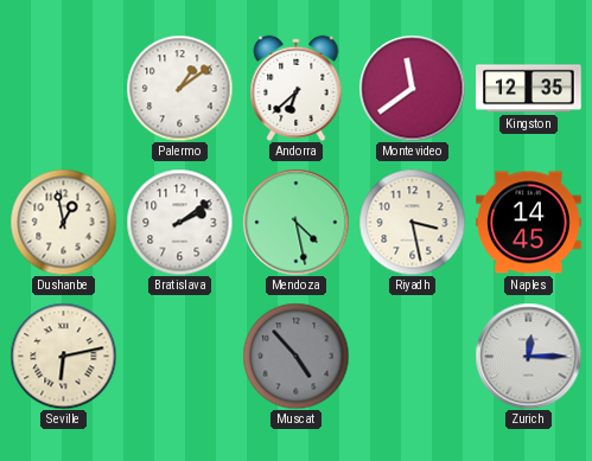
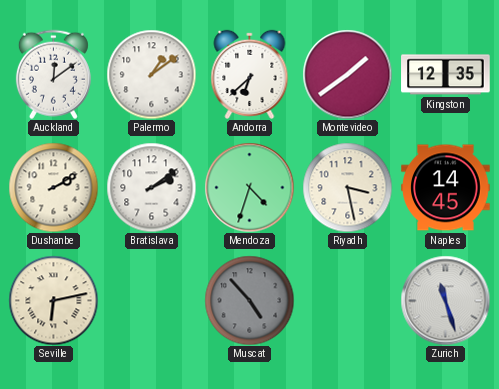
Auckland: none -> 12:09 (53, 74)
Montevideo: 11:39 -> 1:39 (347, 74)
Dushanbe: 12:58 -> 2:10 (53, 187)
Mendoza: 4:28 -> 4:33 (249, 187)
Zurich: 12:15 -> 11:27 (445, 300)
